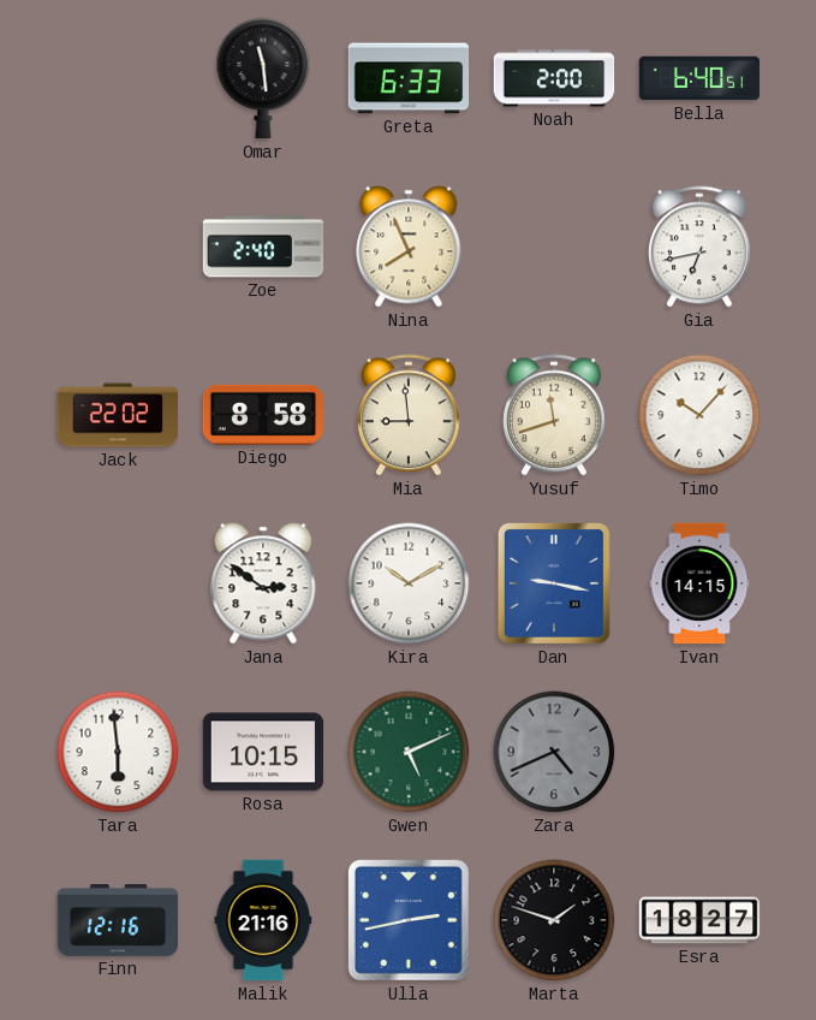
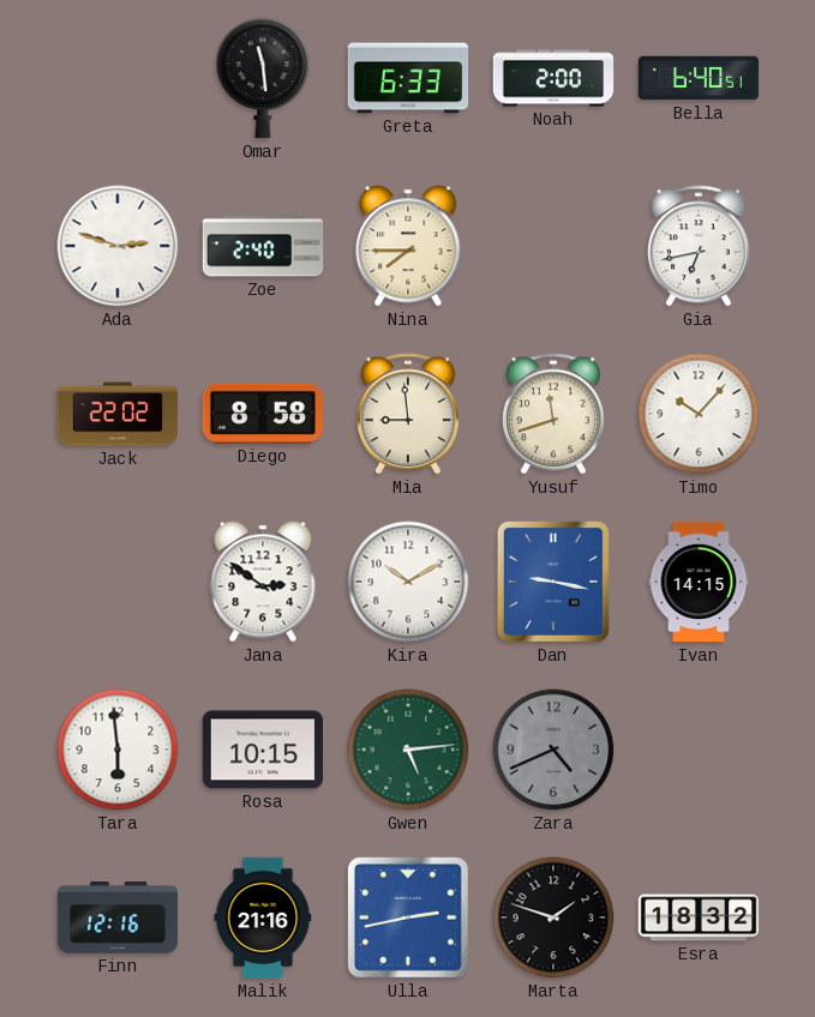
Ada: none -> 2:48 (118, 246)
Nina: 7:56 -> 7:45 (408, 246)
Gwen: 5:11 -> 5:14 (408, 750)
Esra: 18:27 -> 18:32 (699, 917)
